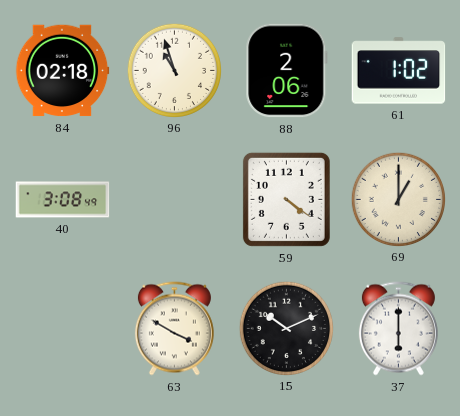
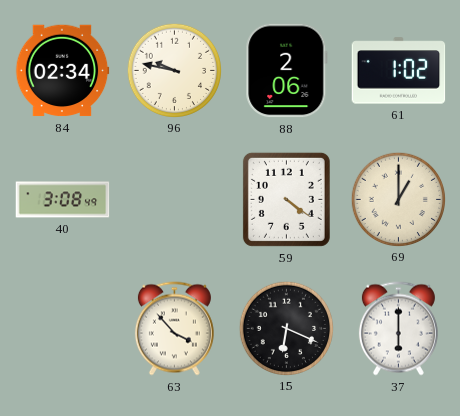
84: 02:18 -> 02:34 (62, 71)
96: 10:57 -> 9:47 (174, 70)
63: 3:50 -> 3:53 (174, 329)
15: 10:11 -> 6:19 (286, 328)
